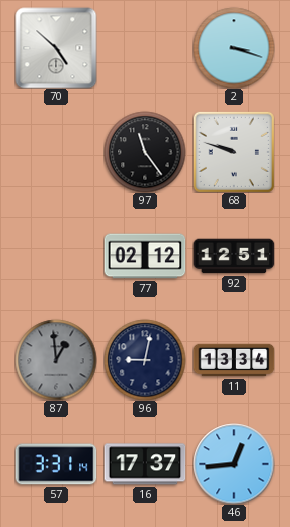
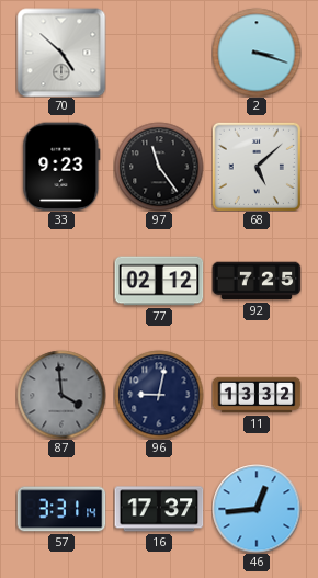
33: none -> 9:23 (61, 167)
68: 9:48 -> 5:08 (257, 167)
92: 12:51 -> 7:25 (257, 281)
87: 12:59 -> 3:59 (61, 395)
11: 13:34 -> 13:32 (257, 395)
